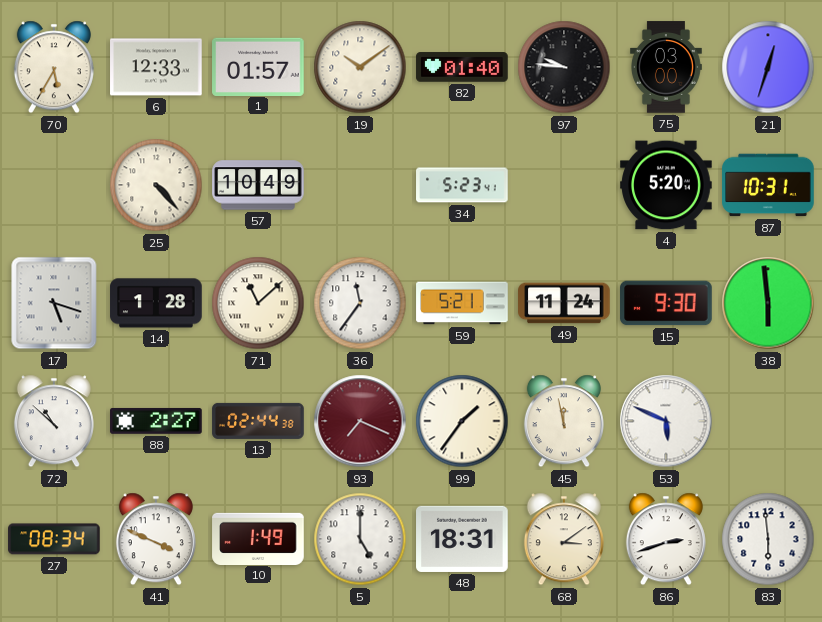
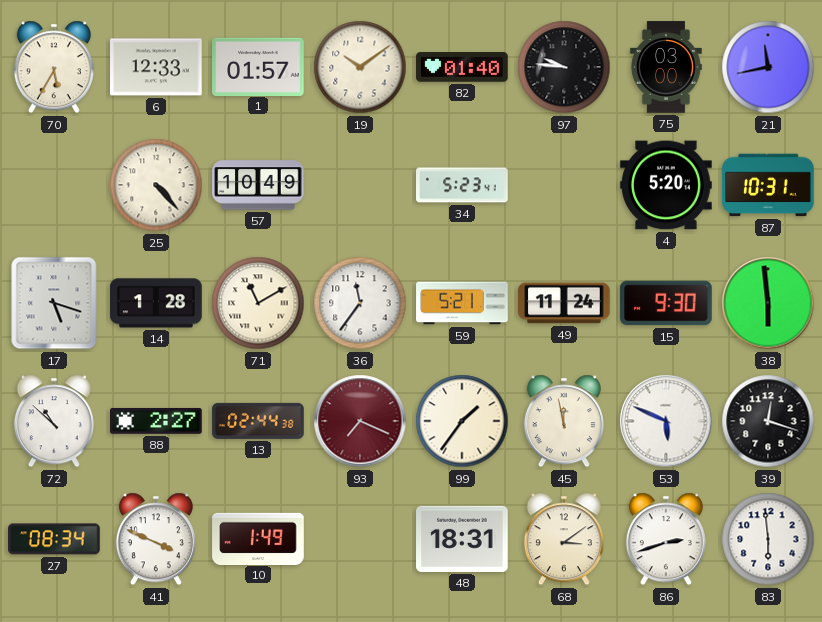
21: 12:33 -> 11:43 (768, 67)
71: 11:08 -> 11:10 (258, 303)
39: none -> 12:18 (768, 421)
5: 5:00 -> none (360, 539)
